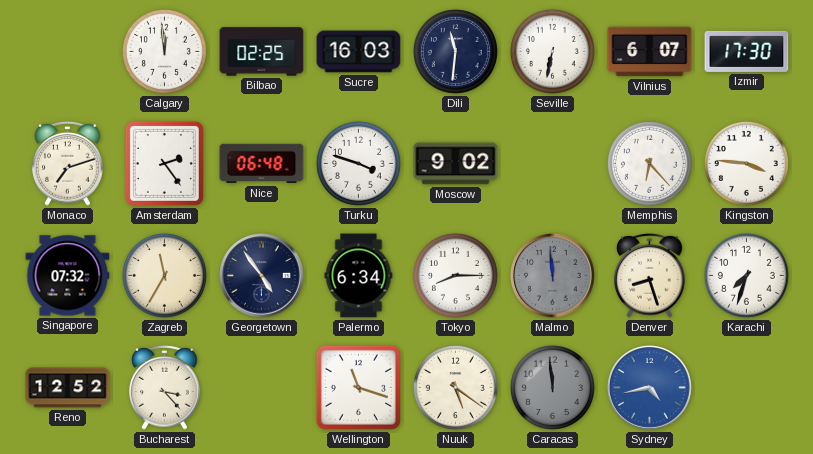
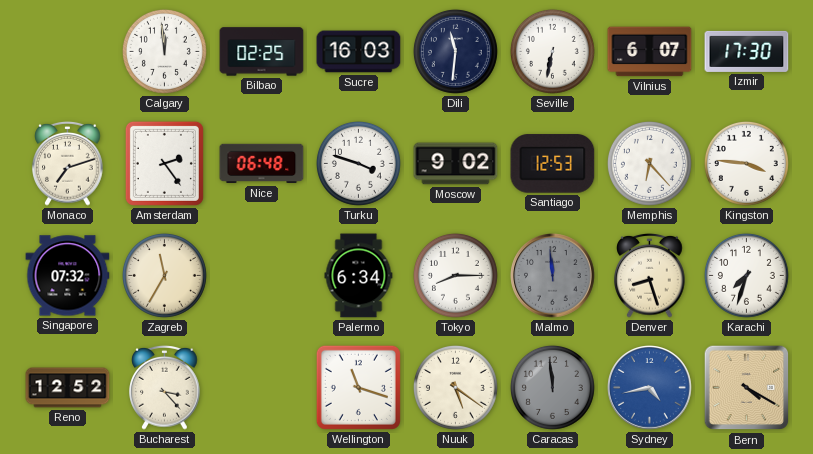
Santiago: none -> 12:53 (553, 164)
Georgetown: 4:54 -> none (262, 276)
Bern: none -> 4:20 (747, 388)
